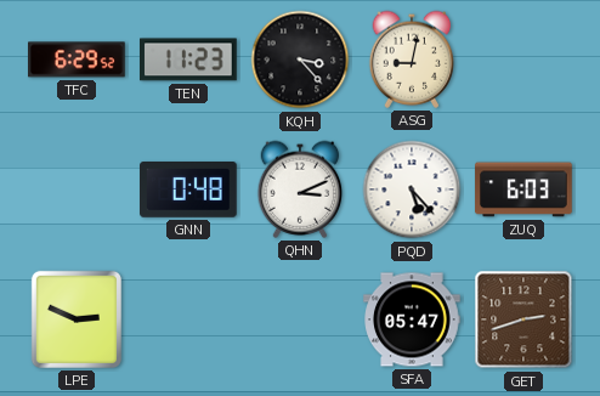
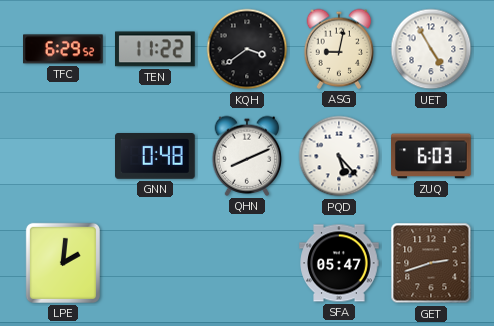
TEN: 11:23 -> 11:22 (156, 49)
KQH: 3:23 -> 3:39 (247, 49)
UET: none -> 4:55 (431, 49)
QHN: 3:11 -> 8:11 (247, 156)
LPE: 2:49 -> 2:01 (63, 263)
